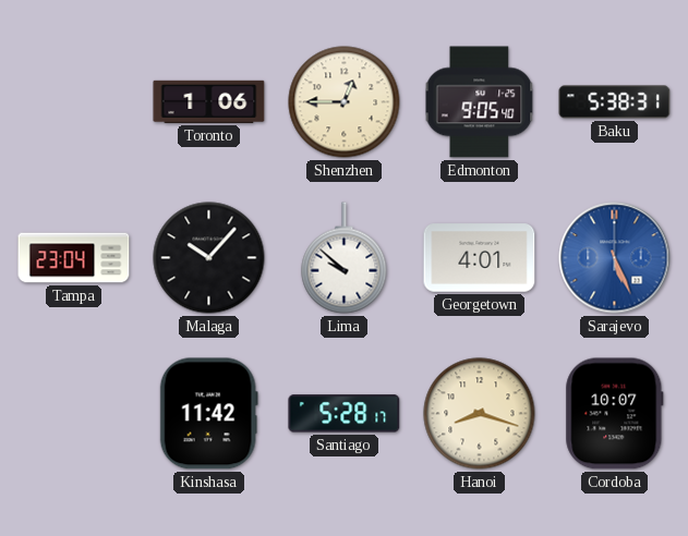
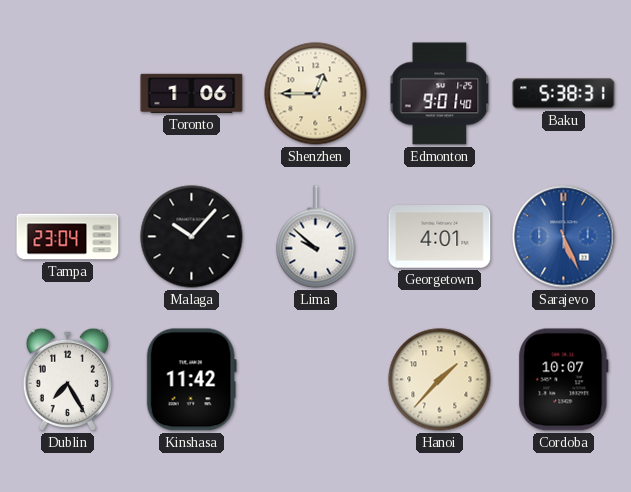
Edmonton: 9:05 -> 9:01 (440, 94)
Dublin: none -> 7:25 (67, 379)
Santiago: 5:28 -> none (345, 414)
Hanoi: 8:18 -> 1:37 (440, 380)
